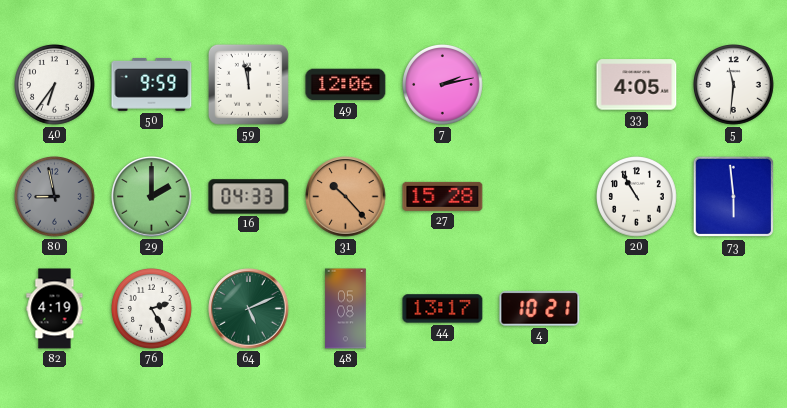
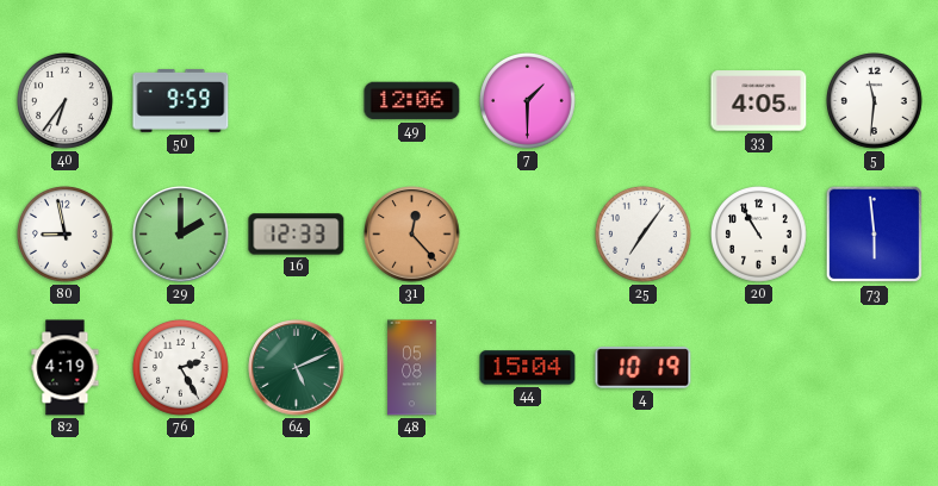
59: 11:58 -> none (248, 84)
7: 2:13 -> 1:30 (528, 101)
80 dial: grey -> white (66, 235)
16: 04:33 -> 12:33 (297, 235)
31: 10:23 -> 12:23 (412, 235)
27: 15:28 -> none (443, 196)
25: none -> 7:06 (644, 235)
44: 13:17 -> 15:04 (528, 368)
4: 10:21 -> 10:19 (644, 368)
